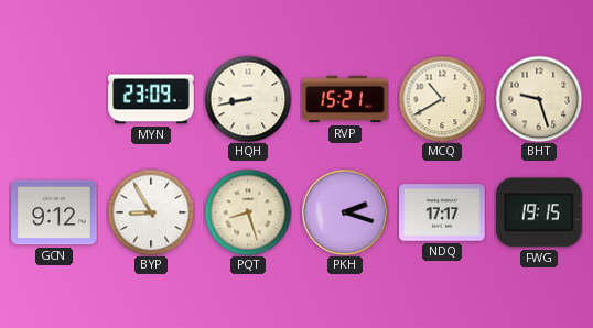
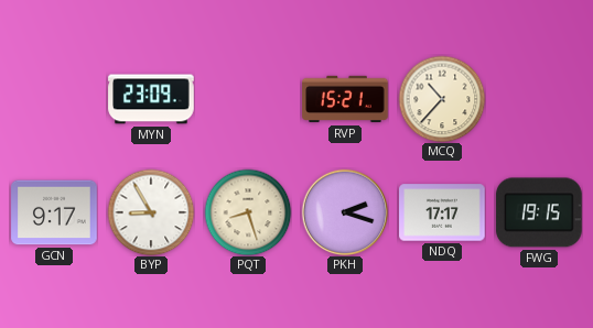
HQH: 8:43 -> none (248, 99)
MCQ: 10:40 -> 10:37 (442, 99)
BHT: 9:27 -> none (539, 99)
GCN: 9:12 -> 9:17 (54, 212)
